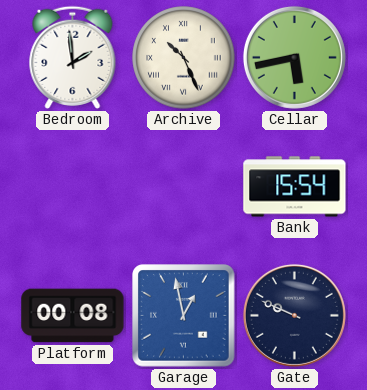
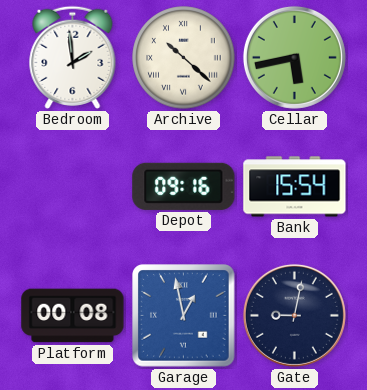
Archive: 10:26 -> 10:22 (184, 58)
Depot: none -> 09:16 (184, 186)
Gate: 9:49 -> 9:02 (294, 315)
